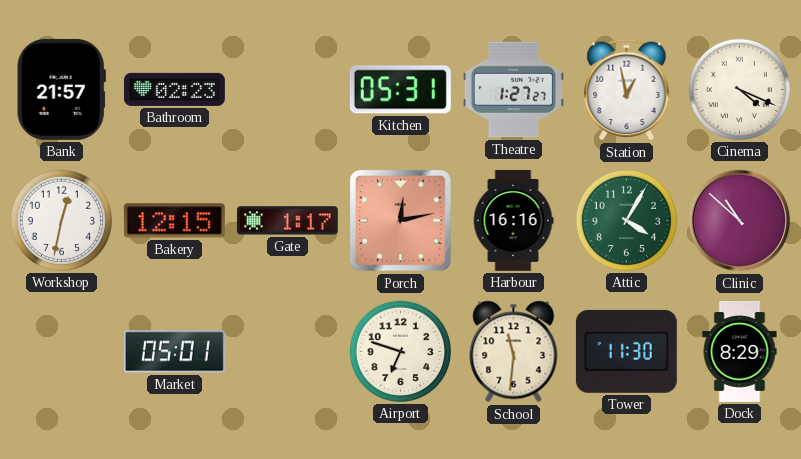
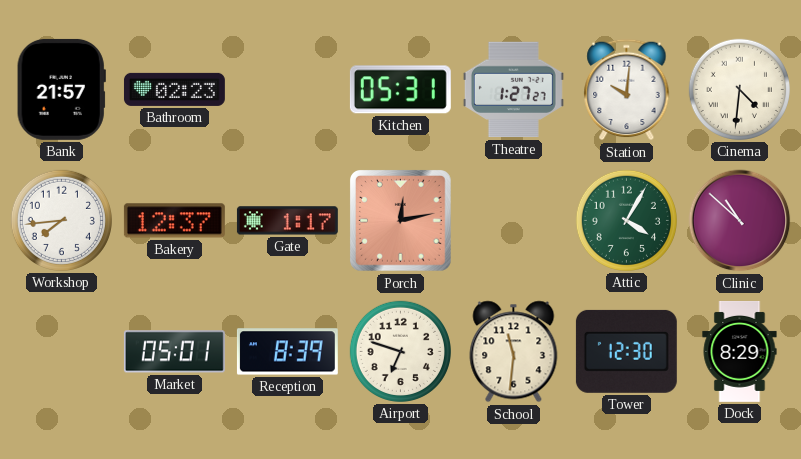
Station: 12:58 -> 10:01 (627, 90)
Cinema: 4:19 -> 4:31 (739, 89)
Workshop: 12:32 -> 7:44 (61, 220)
Bakery: 12:15 -> 12:37 (174, 221)
Harbour: 16:16 -> none (513, 220)
Reception: none -> 8:39 (287, 352)
Tower: 11:30 -> 12:30 (626, 351)
